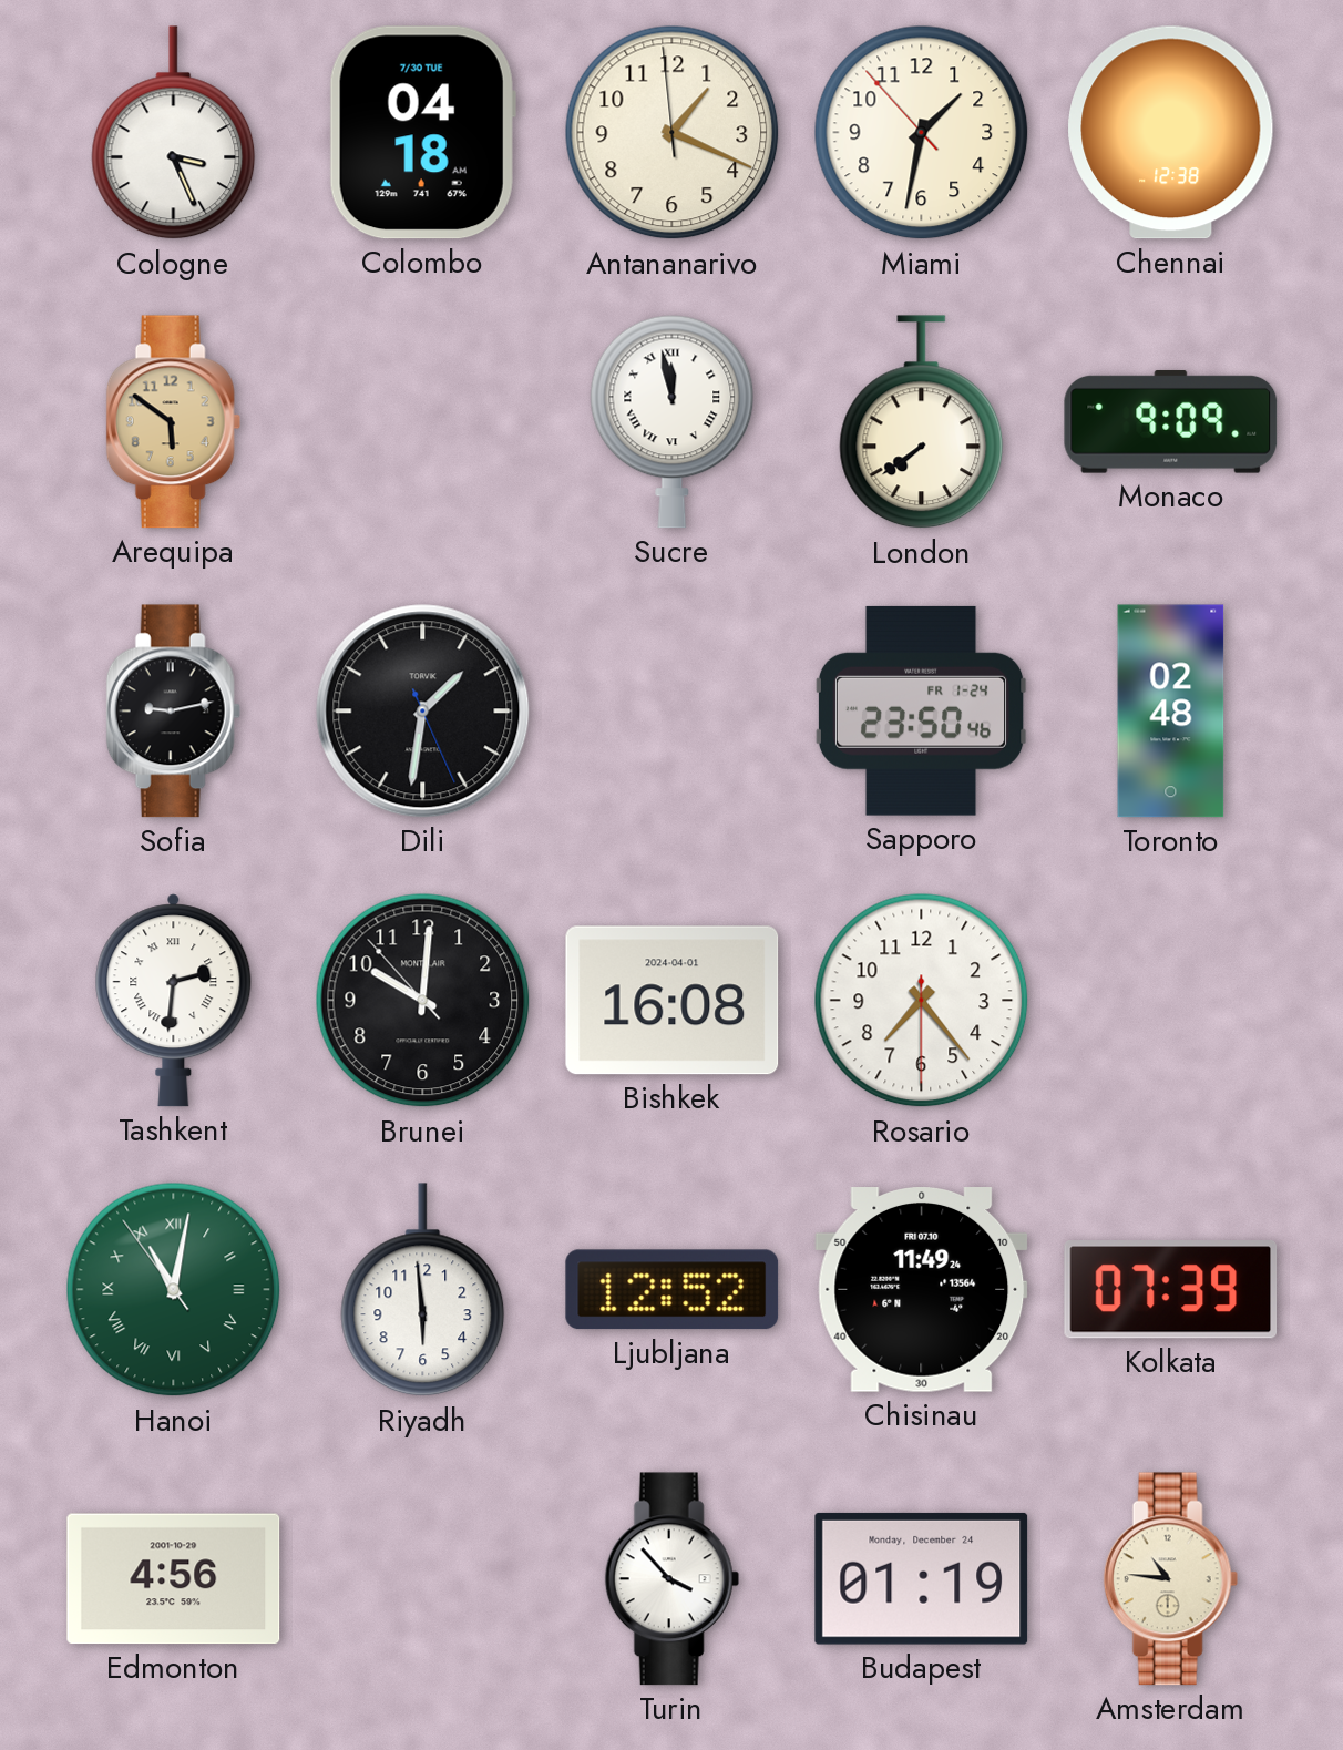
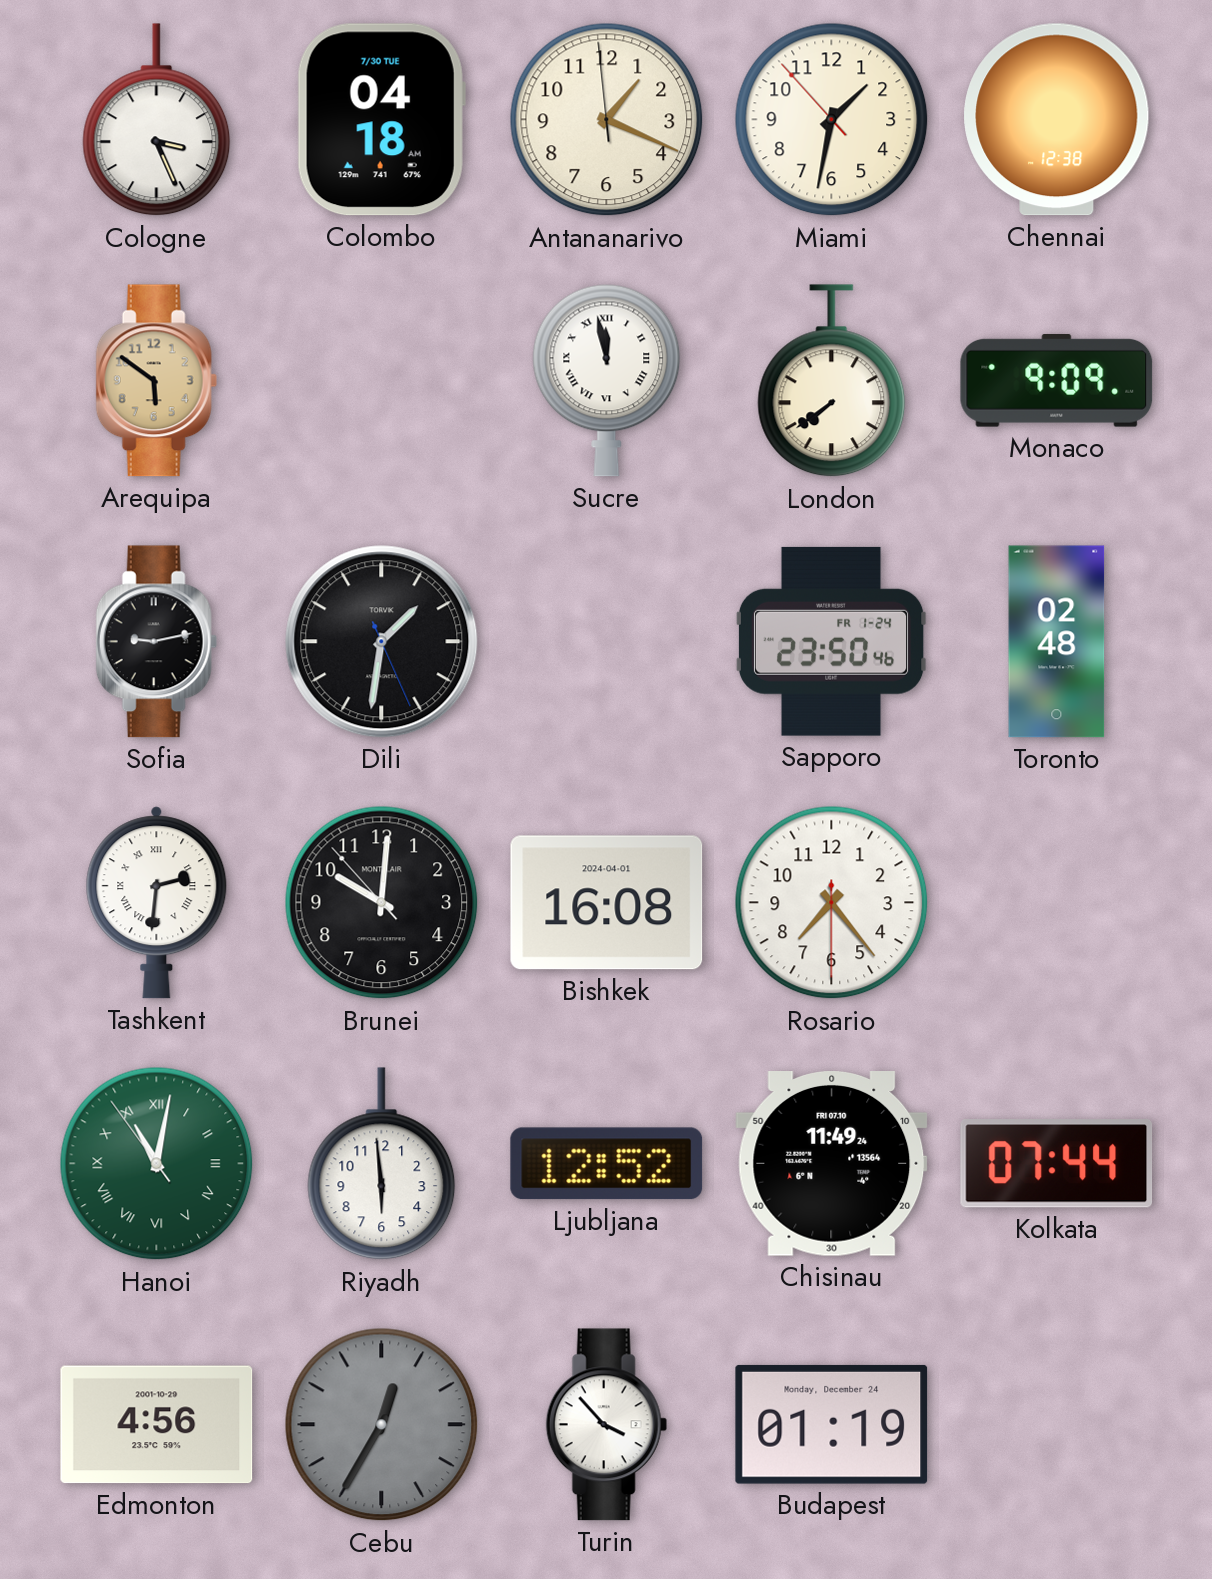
Kolkata: 07:39 -> 07:44 (1057, 1164)
Cebu: none -> 12:35 (382, 1425)
Amsterdam: 10:46 -> none (1170, 1579)
